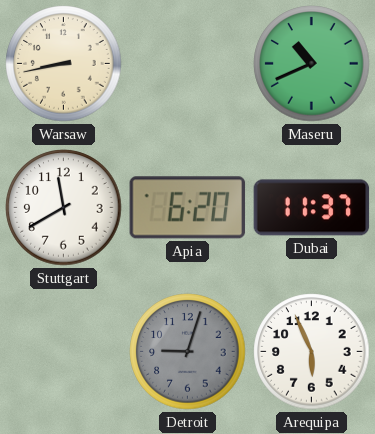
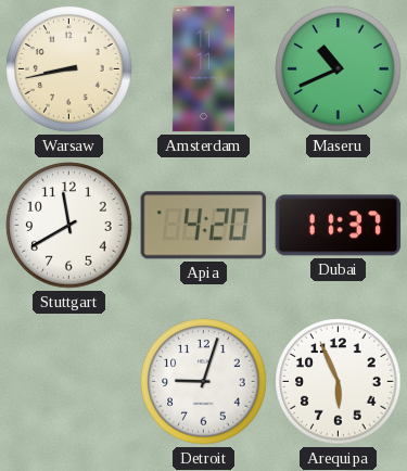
Amsterdam: none -> 11:11 (203, 69)
Apia: 6:20 -> 4:20 (204, 226)
Detroit dial: grey -> white (204, 382)
